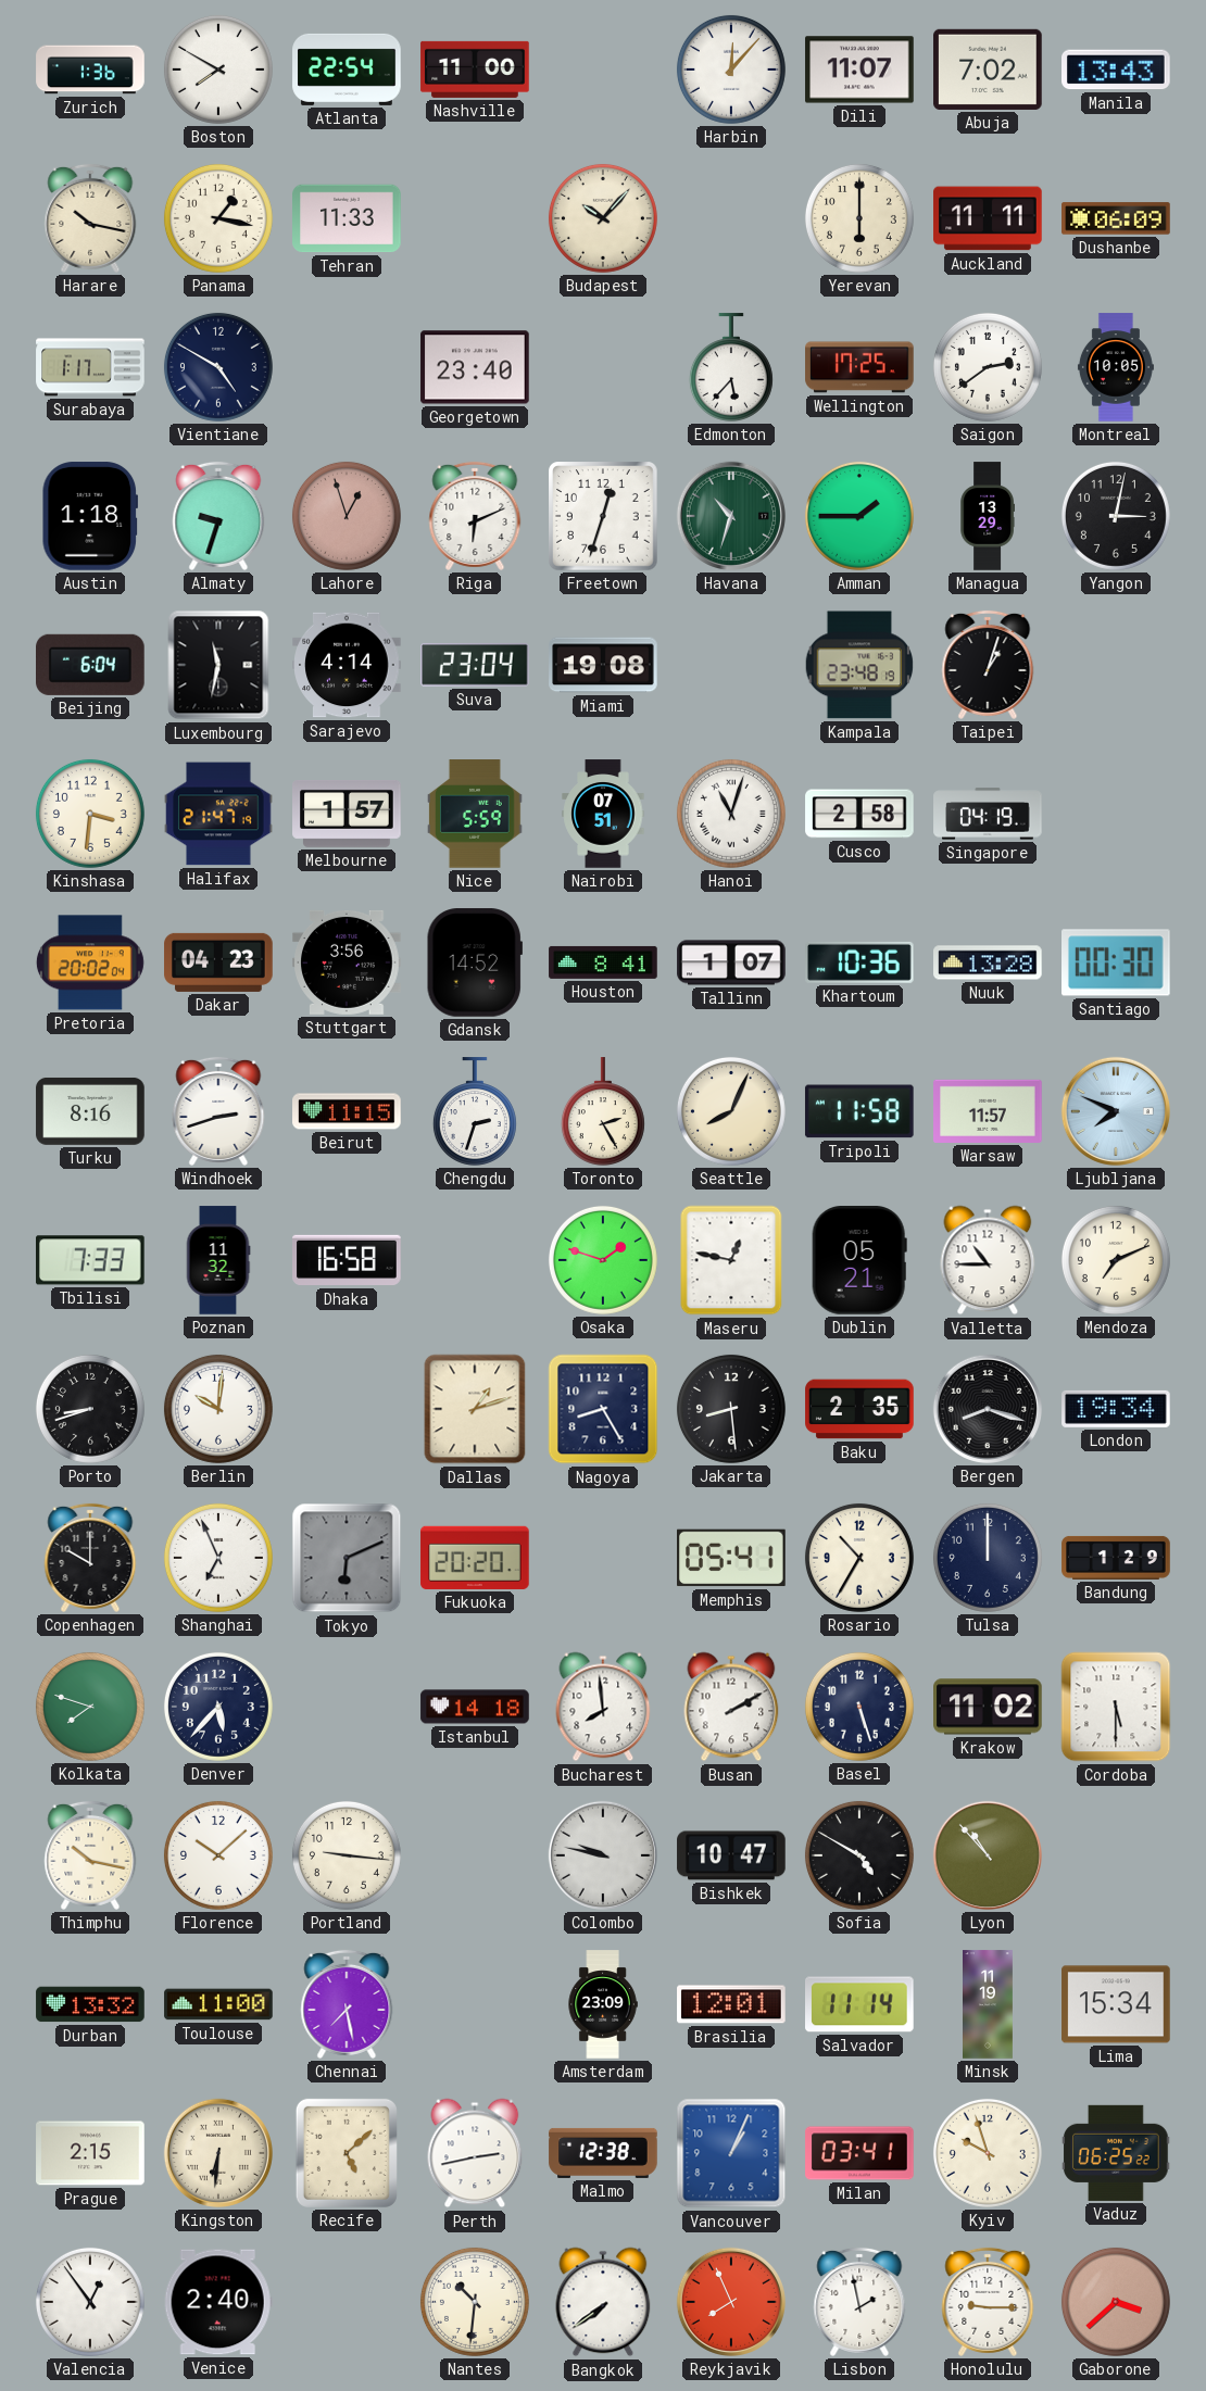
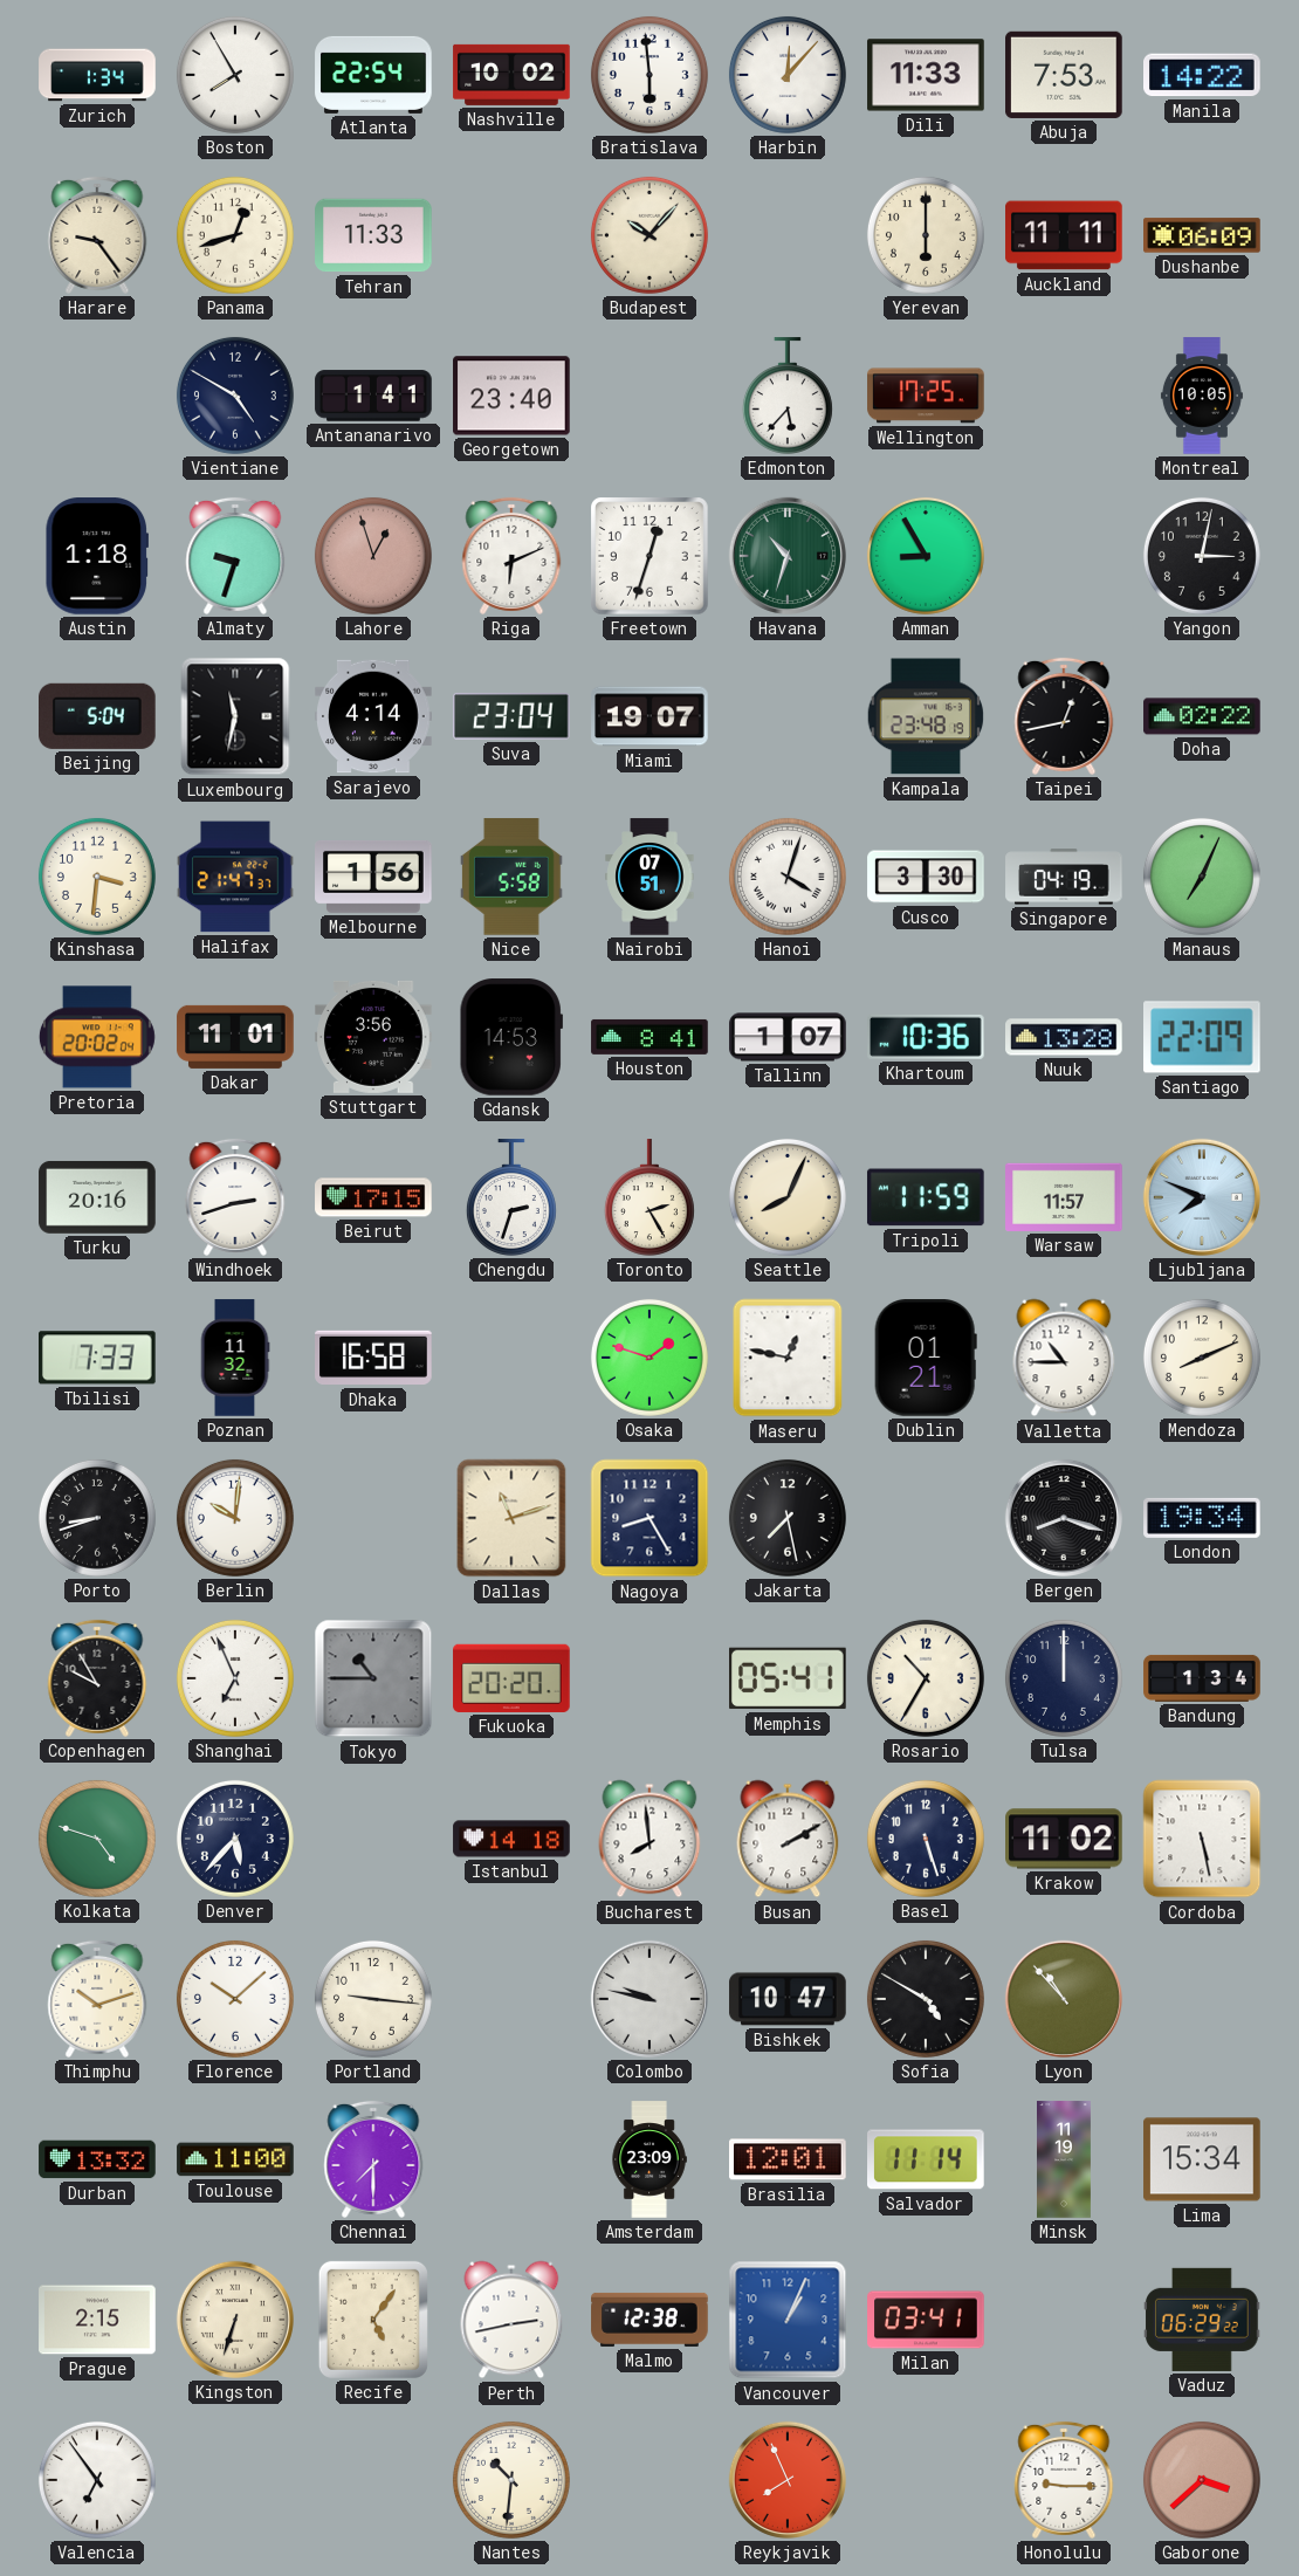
Zurich: 1:36 -> 1:34 (97, 75)
Boston: 7:50 -> 7:55 (235, 75)
Nashville: 11:00 -> 10:02 (511, 75)
Bratislava: none -> 5:59 (649, 75)
Dili: 11:07 -> 11:33 (926, 75)
Abuja: 7:02 -> 7:53 (1064, 75)
Manila: 13:43 -> 14:22 (1203, 75)
Harare: 10:17 -> 9:24 (97, 235)
Panama: 1:17 -> 12:42 (235, 235)
Surabaya: 1:17 -> none (90, 367)
Antananarivo: none -> 1:41 (373, 396)
Saigon: 2:39 -> none (988, 367)
Amman: 1:45 -> 8:55 (926, 556)
Managua: 13:29 -> none (987, 516)
Beijing: 6:04 -> 5:04 (98, 716)
Miami: 19:08 -> 19:07 (649, 716)
Taipei: 1:03 -> 12:43 (1064, 716)
Doha: none -> 02:22 (1202, 716)
Halifax: 21:47:19 -> 21:47:37 (235, 877)
Melbourne: 1:57 -> 1:56 (373, 877)
Nice: 5:59 -> 5:58 (513, 877)
Hanoi: 11:03 -> 4:03 (788, 877)
Cusco: 2:58 -> 3:30 (926, 877)
Manaus: none -> 7:04 (1202, 877)
Dakar: 04:23 -> 11:01 (235, 1037)
Gdansk: 14:52 -> 14:53 (511, 1037)
Santiago: 00:30 -> 22:09 (1203, 1037)
Turku: 8:16 -> 20:16 (97, 1197)
Beirut: 11:15 -> 17:15 (373, 1197)
Tripoli: 11:58 -> 11:59 (926, 1197)
Dublin: 05:21 -> 01:21 (926, 1359)
Mendoza: 7:11 -> 8:11 (1202, 1358)
Dallas: 1:12 -> 11:12 (511, 1518)
Jakarta: 8:29 -> 7:28 (788, 1518)
Baku: 2:35 -> none (859, 1409)
Copenhagen: 10:00 -> 9:55 (97, 1678)
Tokyo: 6:11 -> 10:45 (373, 1678)
Bandung: 1:29 -> 1:34 (1202, 1678)
Kolkata: 7:48 -> 4:48 (97, 1839)
Cordoba: 5:30 -> 5:28 (1202, 1839)
Thimphu: 10:17 -> 10:12 (97, 1999)
Chennai: 7:28 -> 7:30 (373, 2159)
Kingston: 6:31 -> 6:33 (235, 2320)
Recife: 5:08 -> 5:06 (373, 2320)
Kyiv: 9:57 -> none (988, 2153)
Vaduz: 06:25 -> 06:29 (1202, 2320)
Valencia: 12:54 -> 6:54 (97, 2480)
Venice: 2:40 -> none (218, 2302)
Bangkok: 7:39 -> none (603, 2302)
Lisbon: 1:58 -> none (859, 2302)
